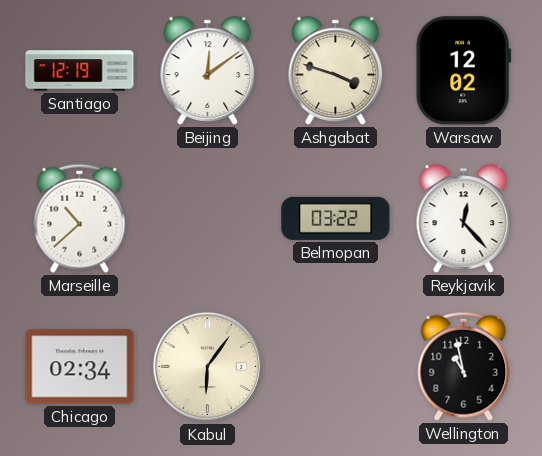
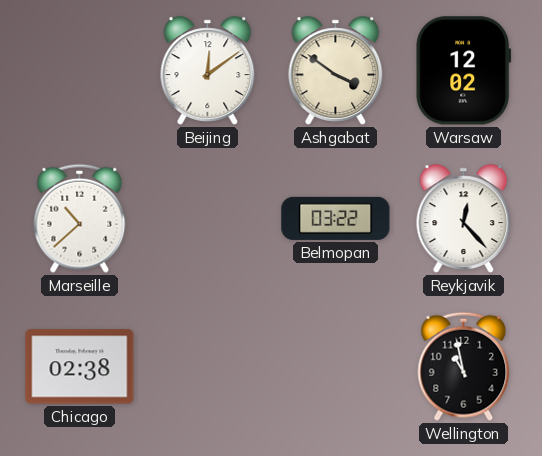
Santiago: 12:19 -> none (80, 71)
Ashgabat: 3:48 -> 3:51 (336, 71)
Chicago: 02:34 -> 02:38 (80, 367)
Kabul: 6:06 -> none (208, 367)
